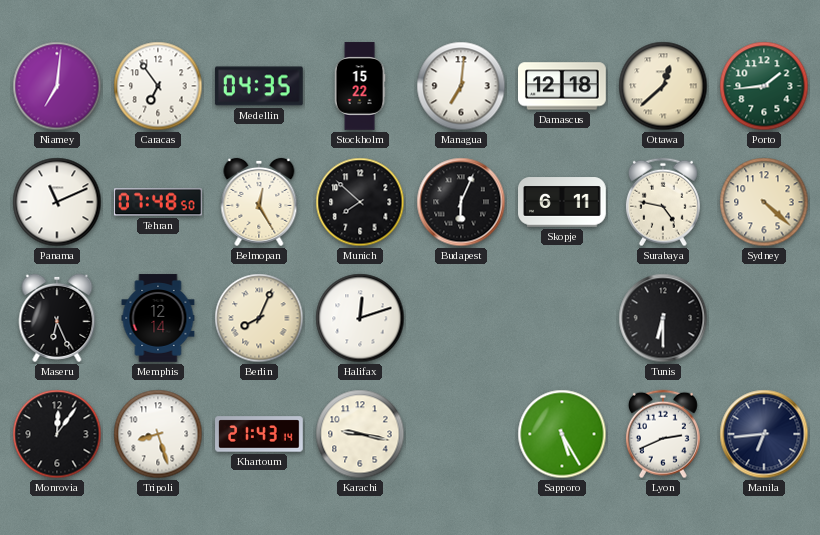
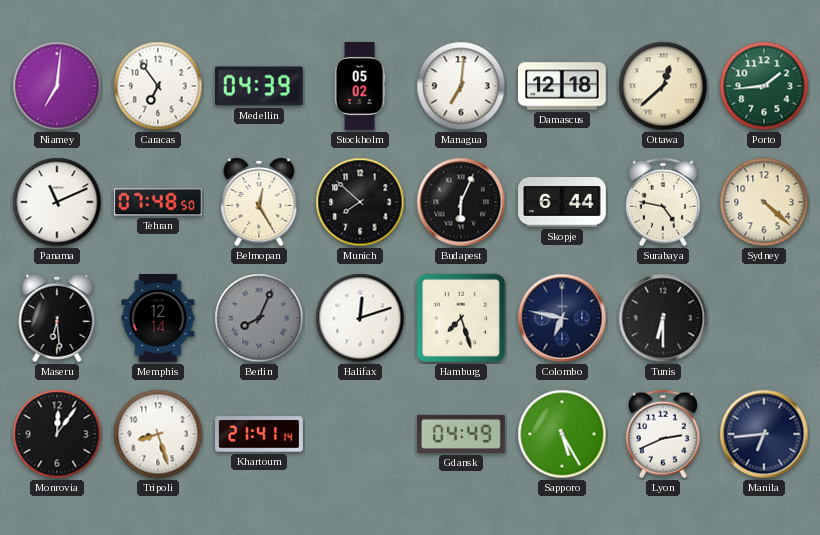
Medellin: 04:35 -> 04:39 (259, 86)
Stockholm: 15:22 -> 05:02 (360, 86)
Skopje: 6:11 -> 6:44 (563, 202)
Maseru: 6:26 -> 6:29 (57, 318)
Berlin dial: cream -> grey (259, 318)
Hamburg: none -> 7:27 (461, 318)
Colombo: none -> 6:47 (562, 318)
Khartoum: 21:43 -> 21:41 (259, 434)
Karachi: 9:17 -> none (360, 434)
Gdansk: none -> 04:49 (462, 434)
